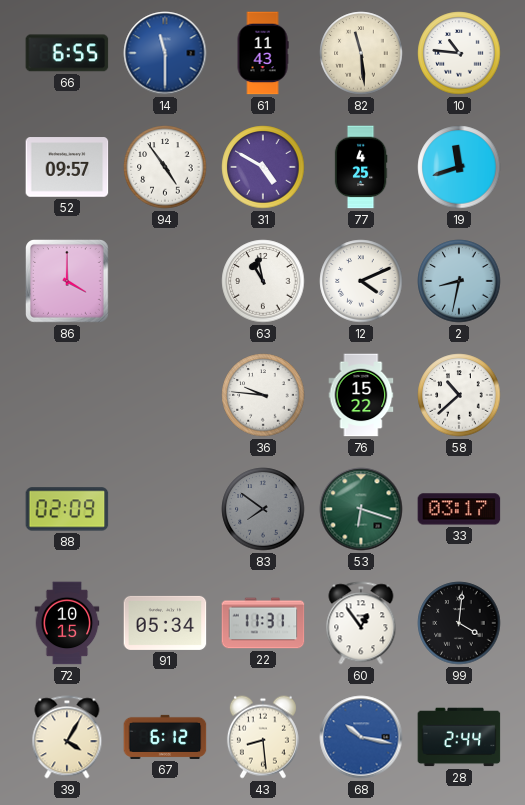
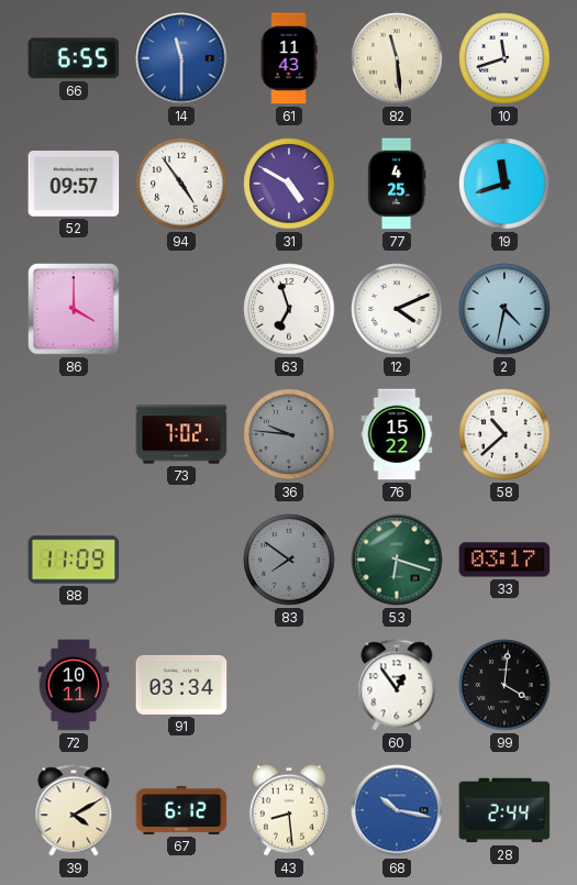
10: 10:46 -> 11:42 (504, 58)
63: 10:58 -> 6:57 (289, 309)
2: 8:32 -> 4:32 (504, 309)
73: none -> 7:02 (181, 434)
36 dial: white -> grey (289, 434)
88: 02:09 -> 11:09 (74, 560)
72: 10:15 -> 10:11 (74, 685)
91: 05:34 -> 03:34 (181, 685)
22: 11:31 -> none (263, 623)
39: 4:05 -> 4:10 (74, 810)
